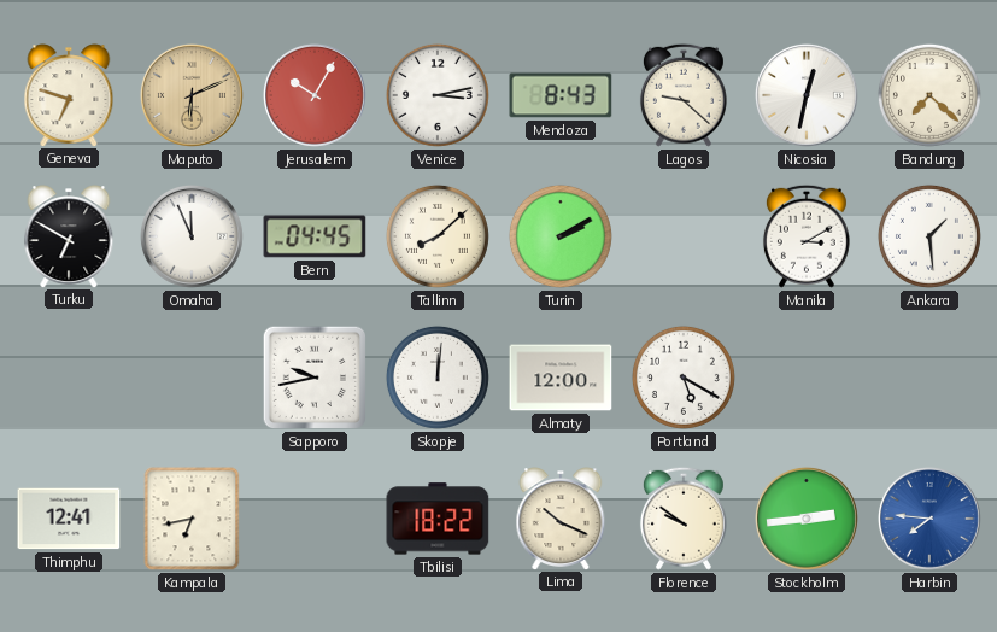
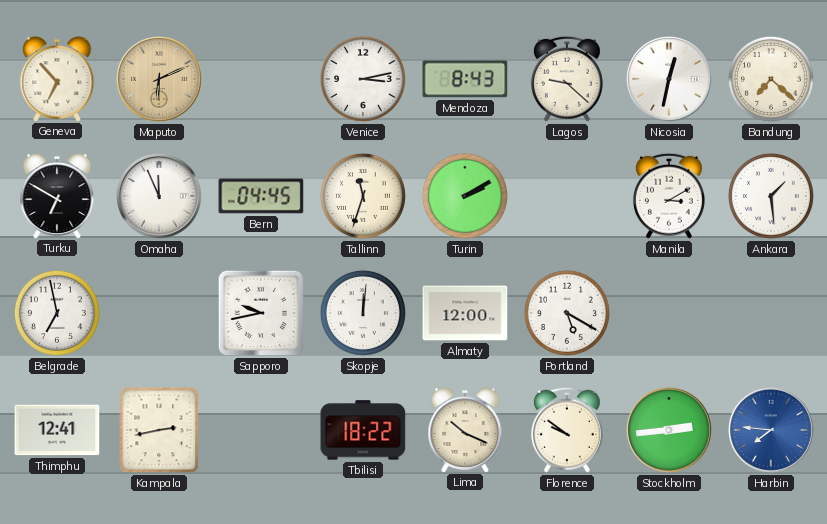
Geneva: 6:48 -> 6:53 (57, 79)
Jerusalem: 10:05 -> none (315, 95)
Tallinn: 8:08 -> 11:33 (363, 196)
Belgrade: none -> 6:58 (57, 313)
Kampala: 6:43 -> 2:43 (159, 430)
